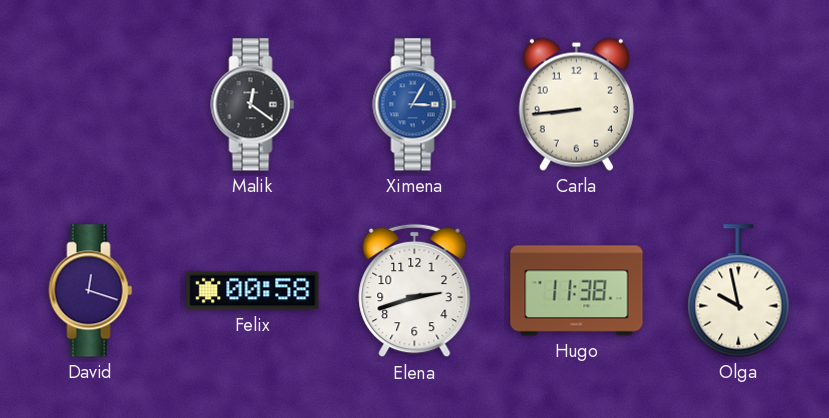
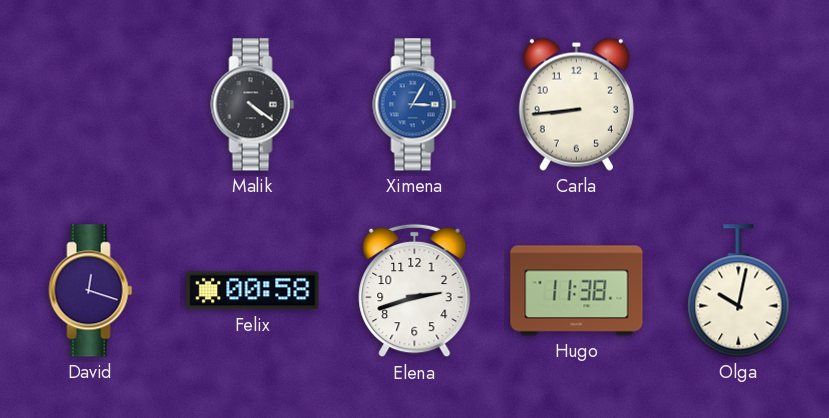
Malik: 12:21 -> 4:21 (253, 105)
Olga: 9:58 -> 10:02 (739, 291)
